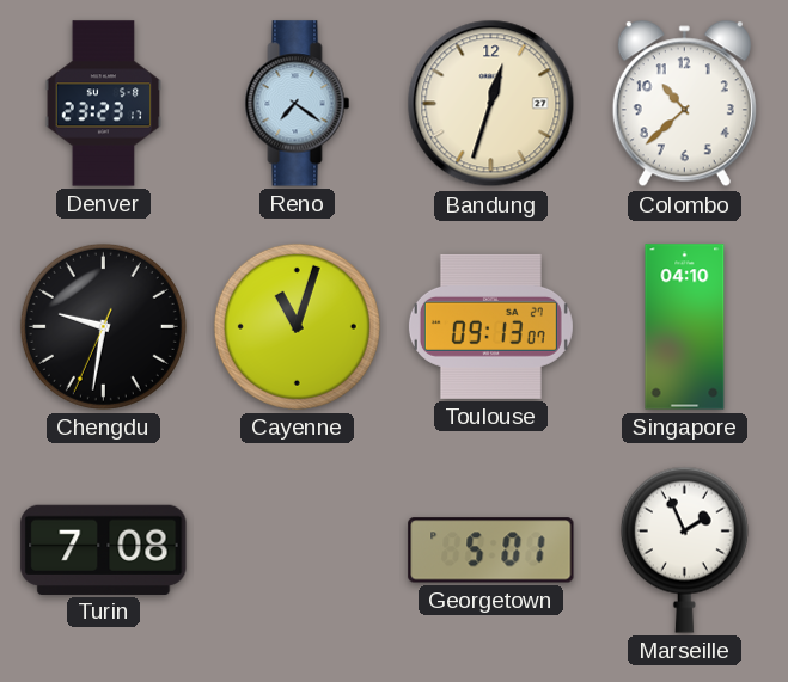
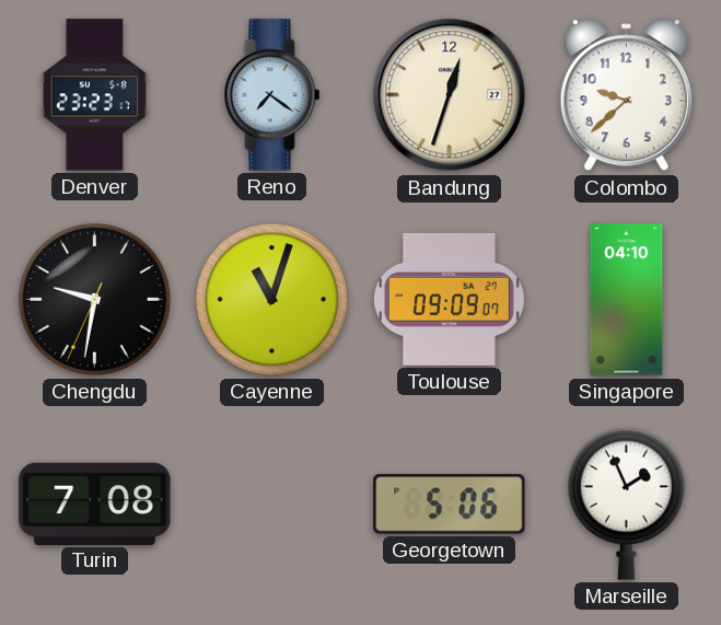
Colombo: 10:38 -> 9:38 (626, 95)
Toulouse: 09:13 -> 09:09 (449, 299)
Georgetown: 5:01 -> 5:06 (450, 505)
